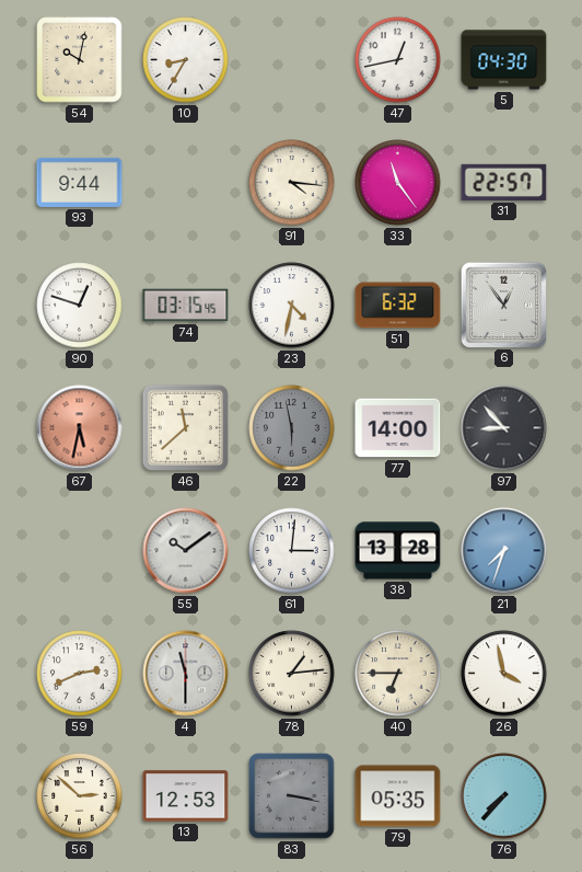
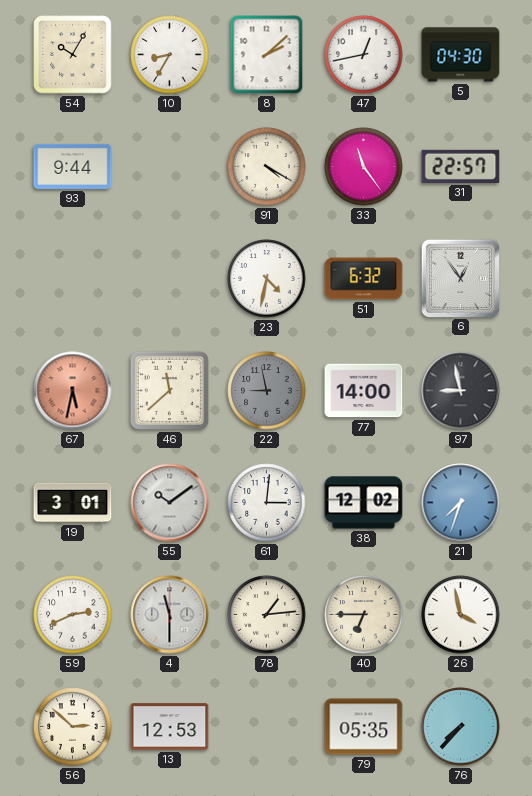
54: 10:02 -> 10:05 (73, 55)
8: none -> 2:08 (267, 55)
91: 4:16 -> 4:20 (267, 167)
90: 12:48 -> none (80, 306)
74: 03:15 -> none (186, 306)
22: 5:58 -> 8:58 (267, 391)
97: 8:53 -> 8:58 (461, 391)
19: none -> 3:01 (73, 503)
38: 13:28 -> 12:02 (364, 503)
83: 3:17 -> none (292, 796)
